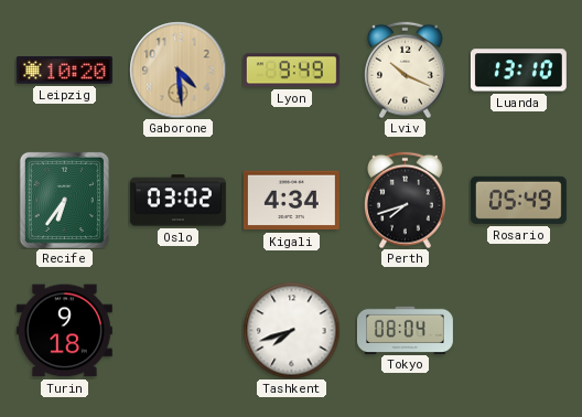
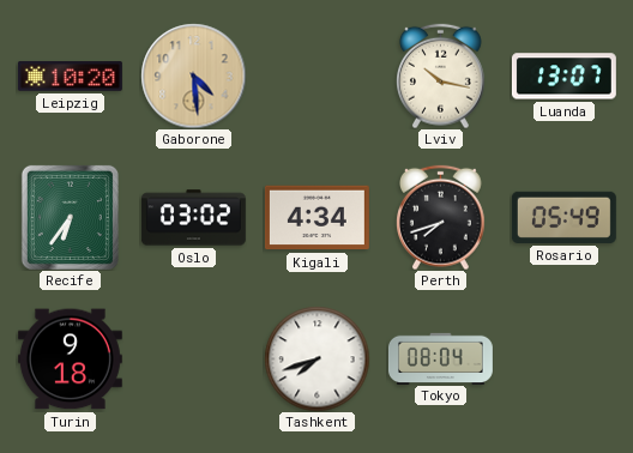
Lyon: 9:49 -> none (291, 71)
Lviv: 10:19 -> 10:17 (441, 75)
Luanda: 13:10 -> 13:07 (563, 77)
